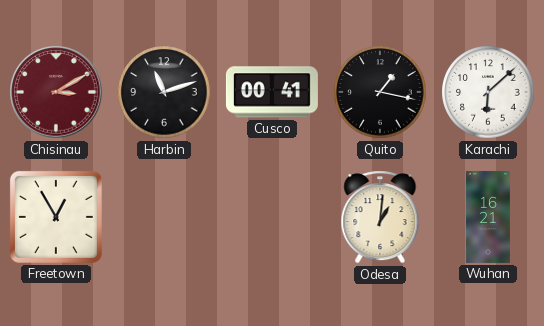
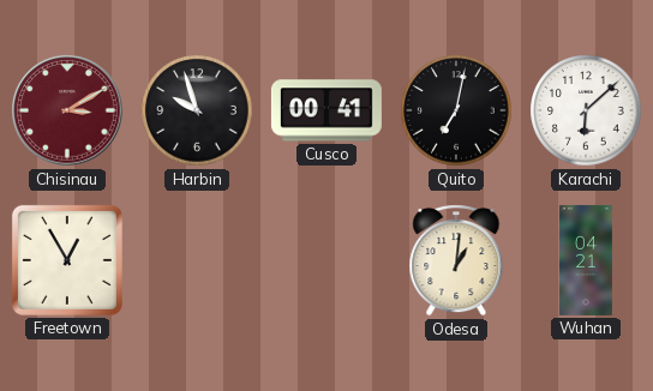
Harbin: 11:12 -> 9:57 (197, 110)
Quito: 1:17 -> 7:02 (456, 110)
Wuhan: 16:21 -> 04:21 (586, 260)
